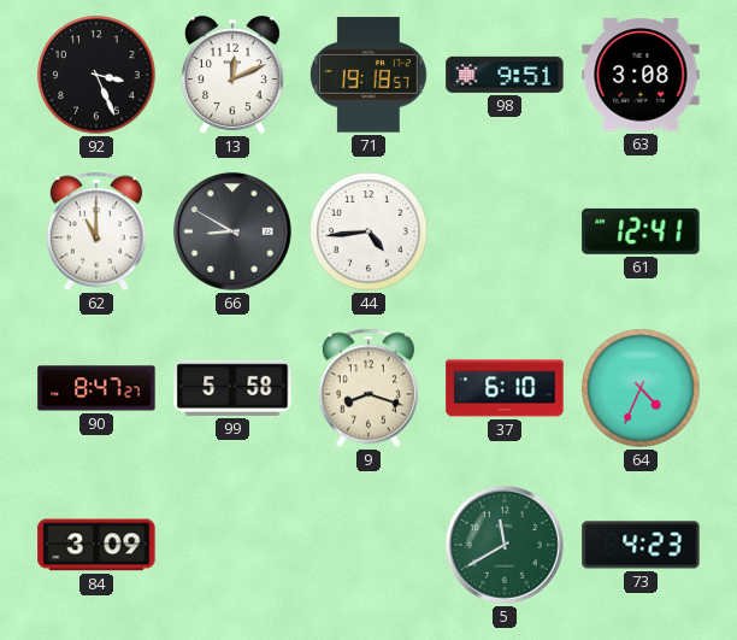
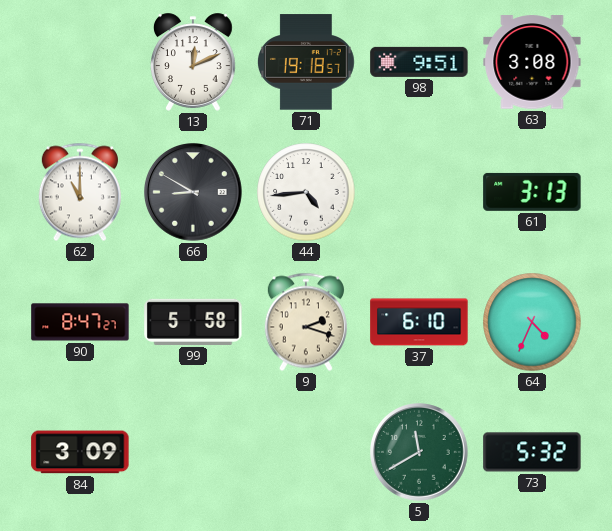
92: 3:26 -> none (96, 75)
61: 12:41 -> 3:13 (532, 192)
9: 8:18 -> 2:18 (306, 322)
73: 4:23 -> 5:32 (532, 452)
